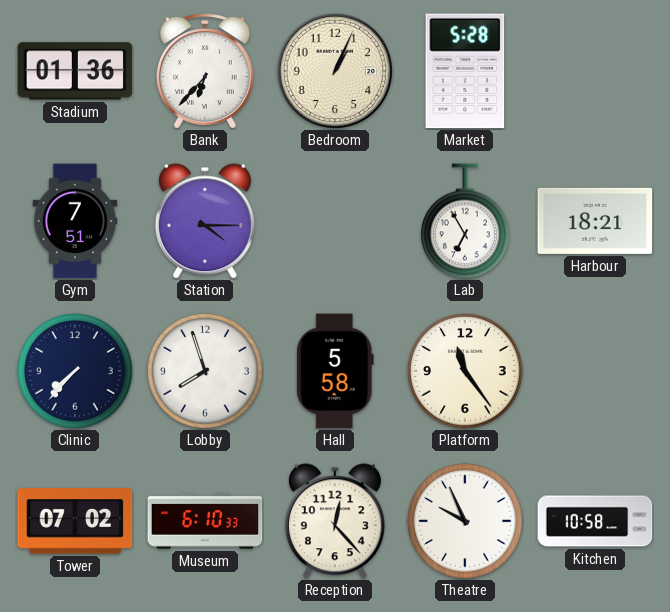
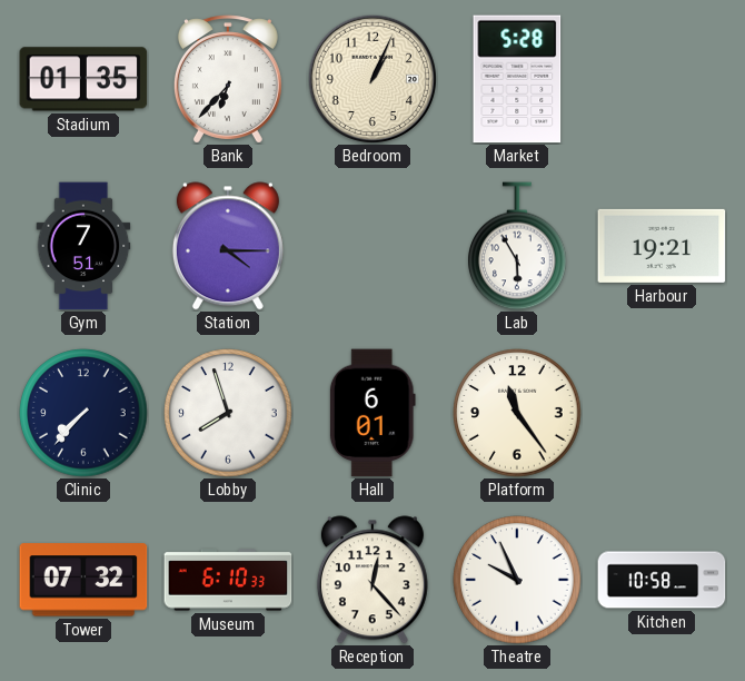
Stadium: 01:36 -> 01:35 (83, 79)
Lab: 6:55 -> 5:55 (517, 246)
Harbour: 18:21 -> 19:21 (662, 246)
Hall: 5:58 -> 6:01 (372, 413)
Tower: 07:02 -> 07:32 (83, 580)
